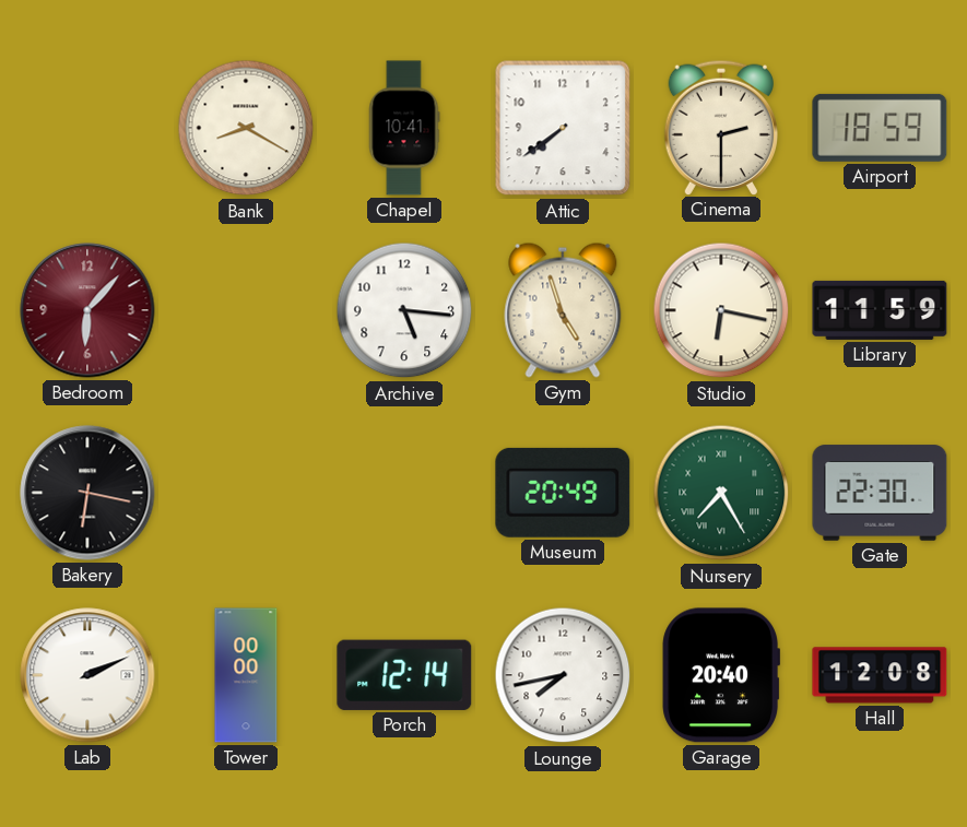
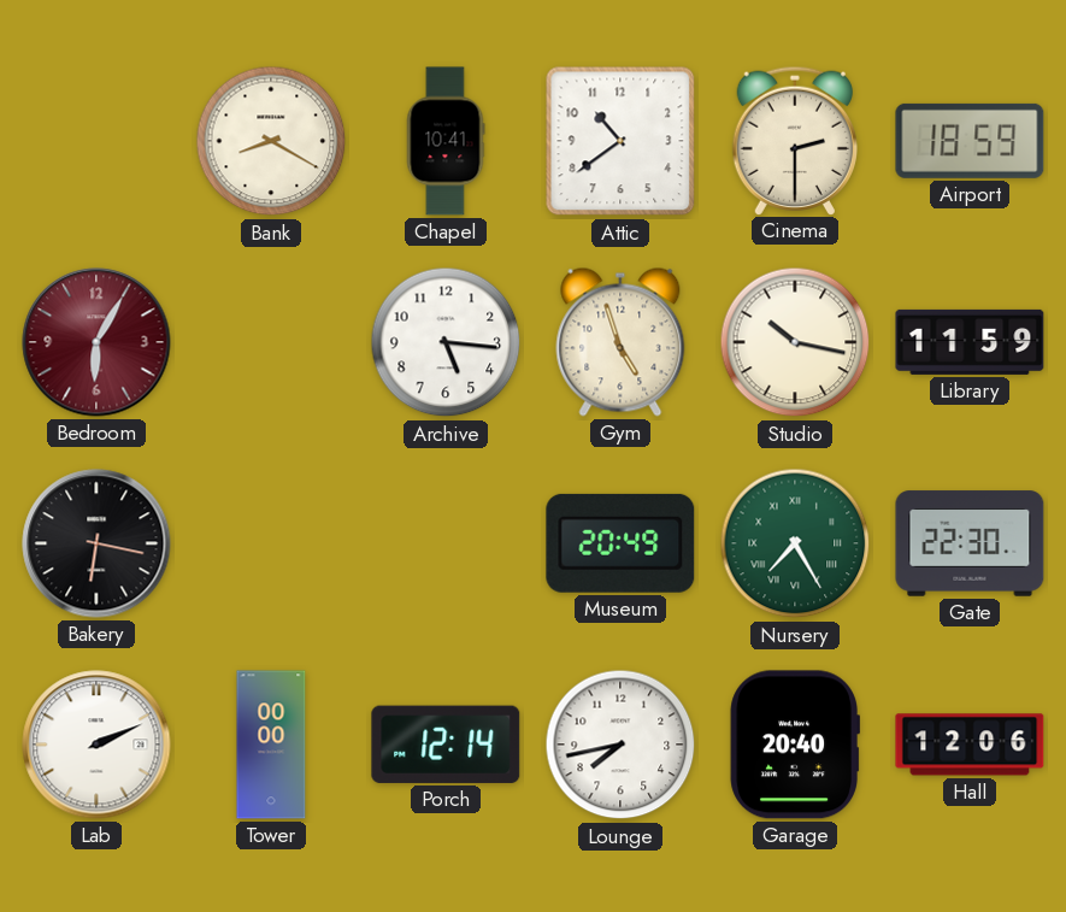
Attic: 7:39 -> 10:39 (620, 141)
Bedroom: 6:07 -> 6:05 (96, 342)
Studio: 6:17 -> 10:17 (795, 342)
Hall: 12:08 -> 12:06 (970, 745)
